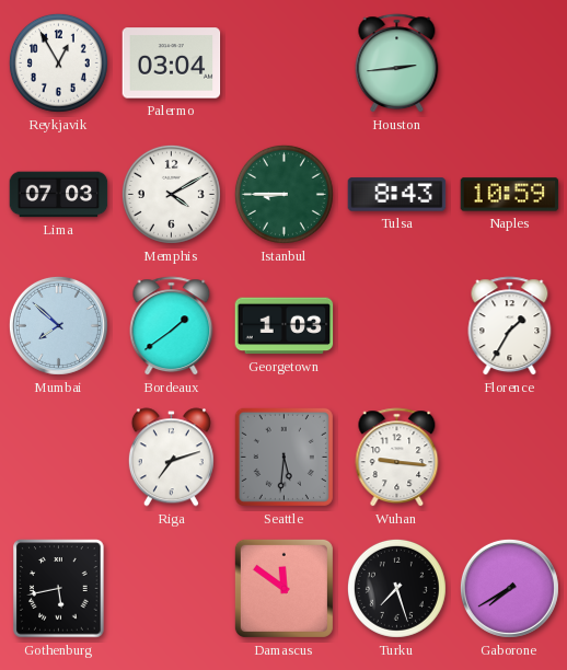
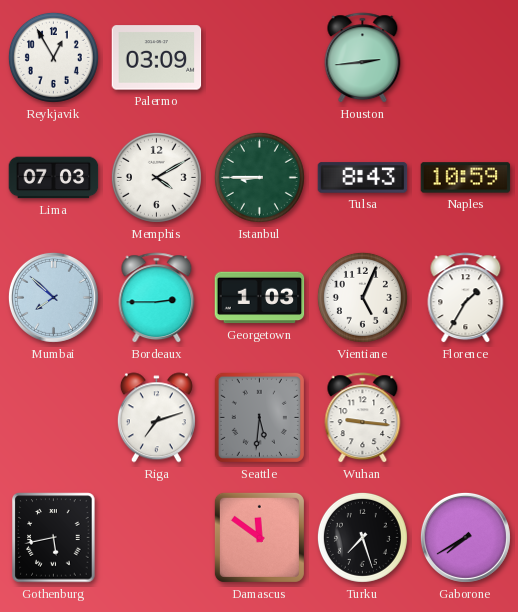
Palermo: 03:04 -> 03:09 (157, 58)
Bordeaux: 1:39 -> 2:45 (157, 298)
Vientiane: none -> 5:04 (362, 297)
